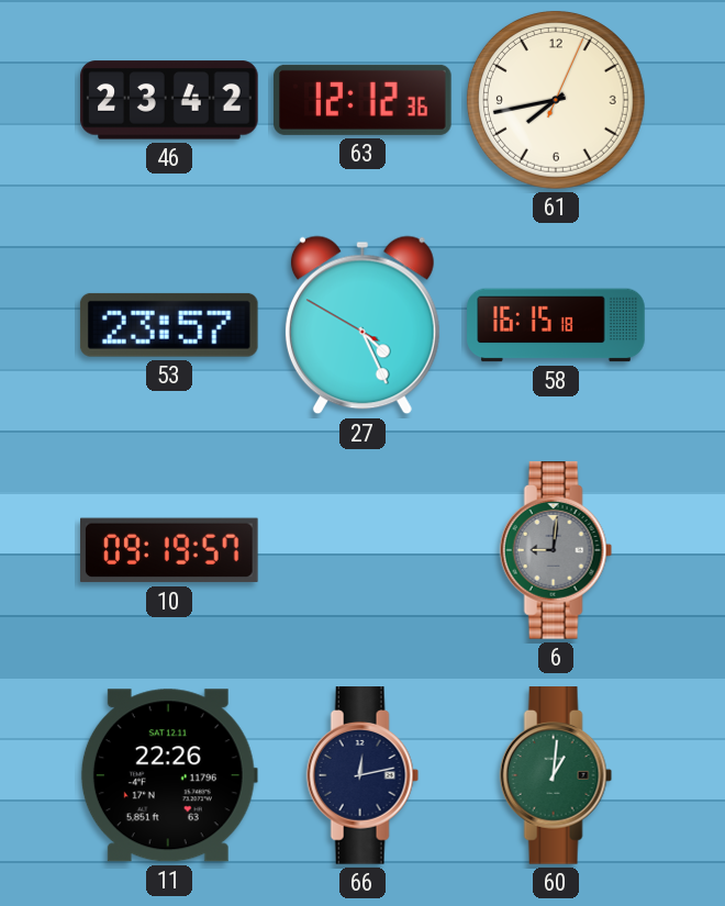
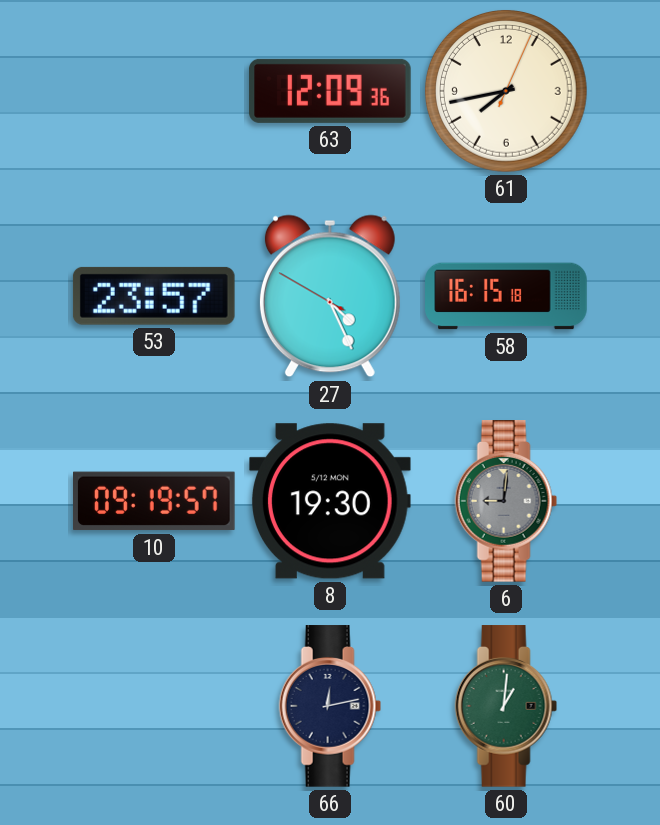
46: 23:42 -> none (169, 100)
63: 12:12 -> 12:09 (330, 91)
8: none -> 19:30 (331, 501)
11: 22:26 -> none (169, 775)
